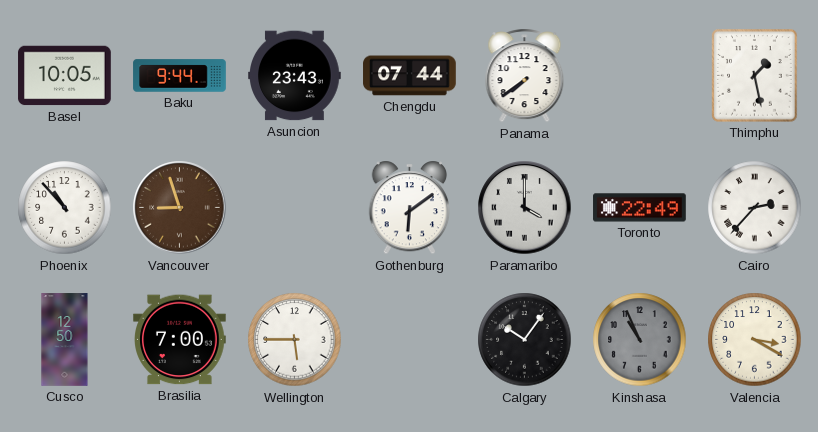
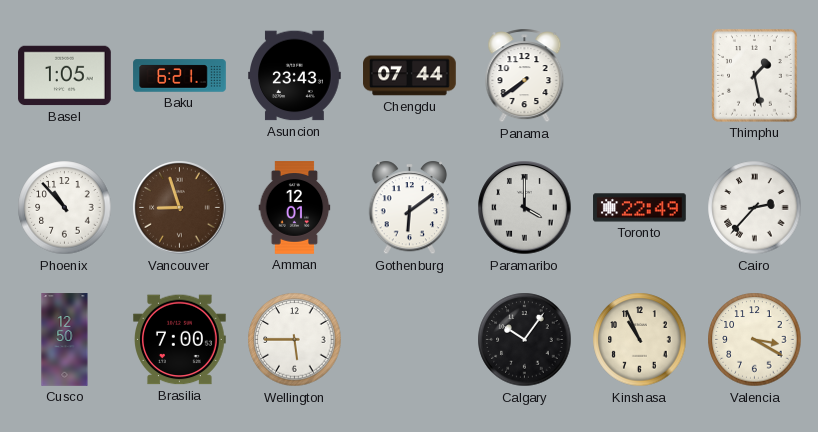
Basel: 10:05 -> 1:05 (65, 76)
Baku: 9:44 -> 6:21 (180, 76)
Amman: none -> 12:01 (295, 208)
Kinshasa dial: grey -> cream (640, 340)
